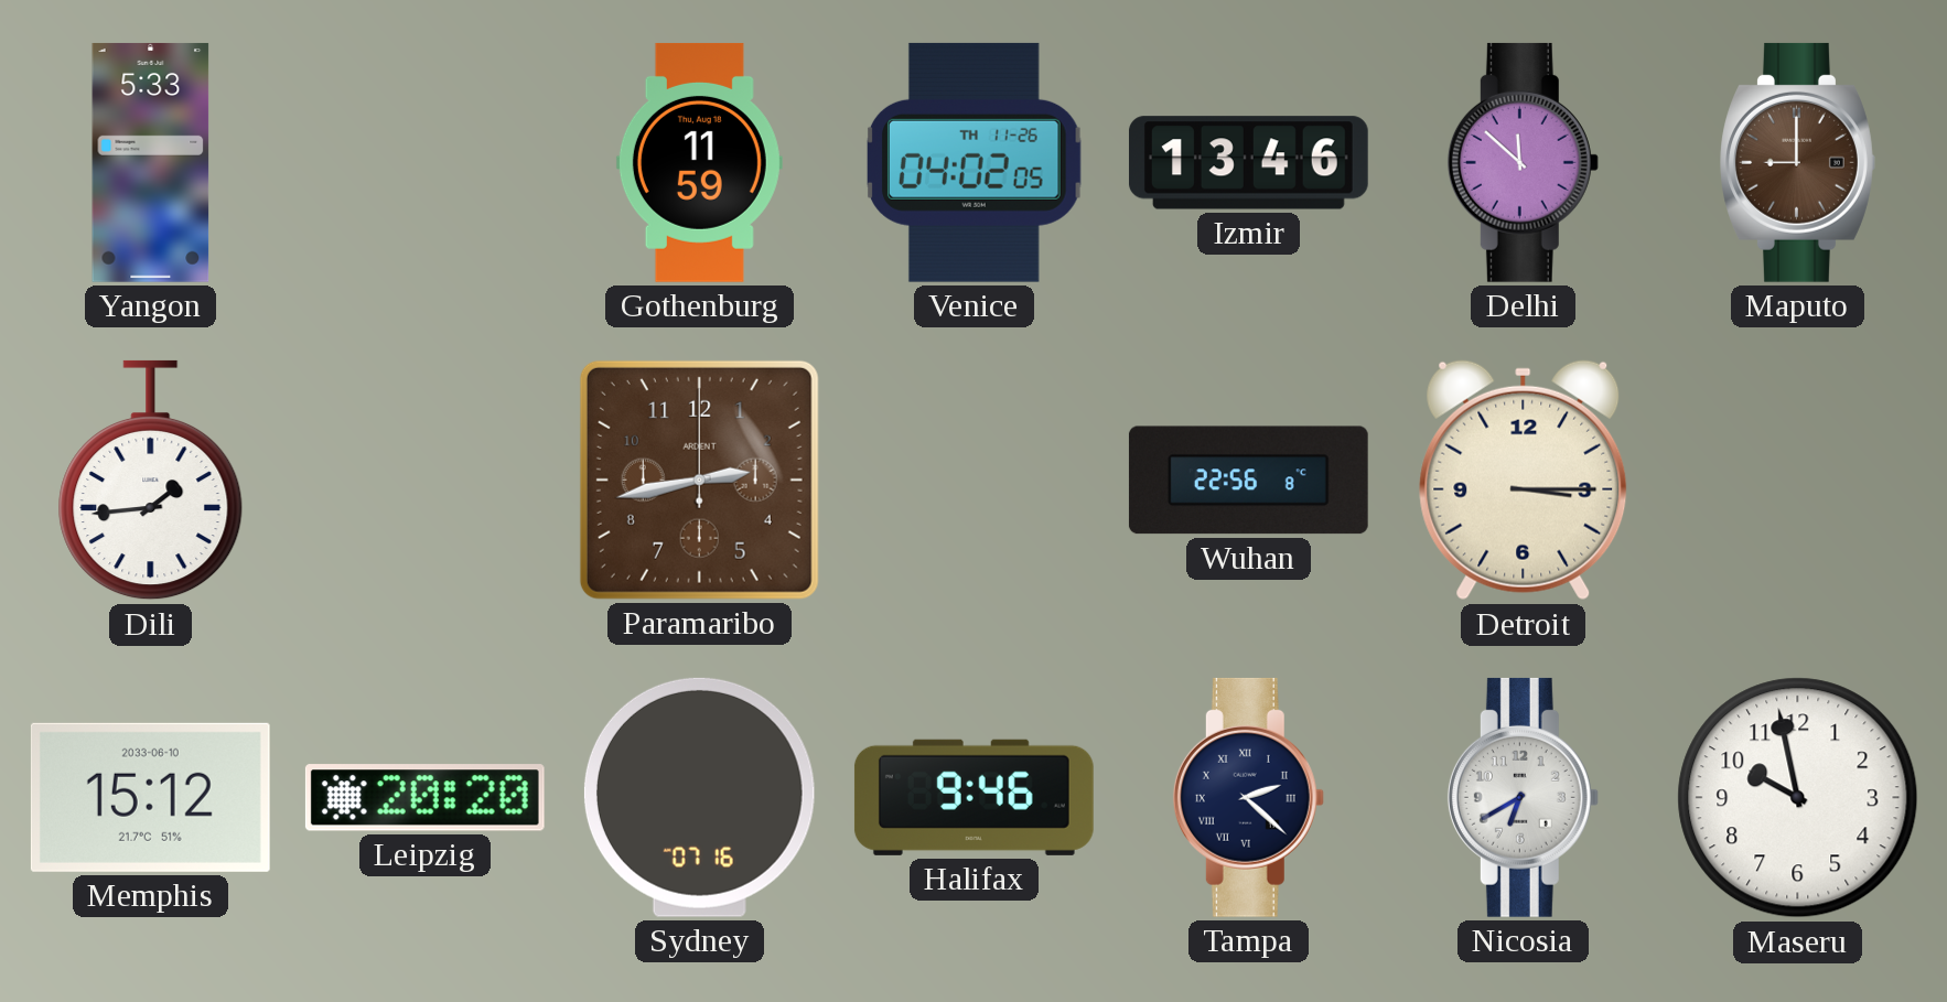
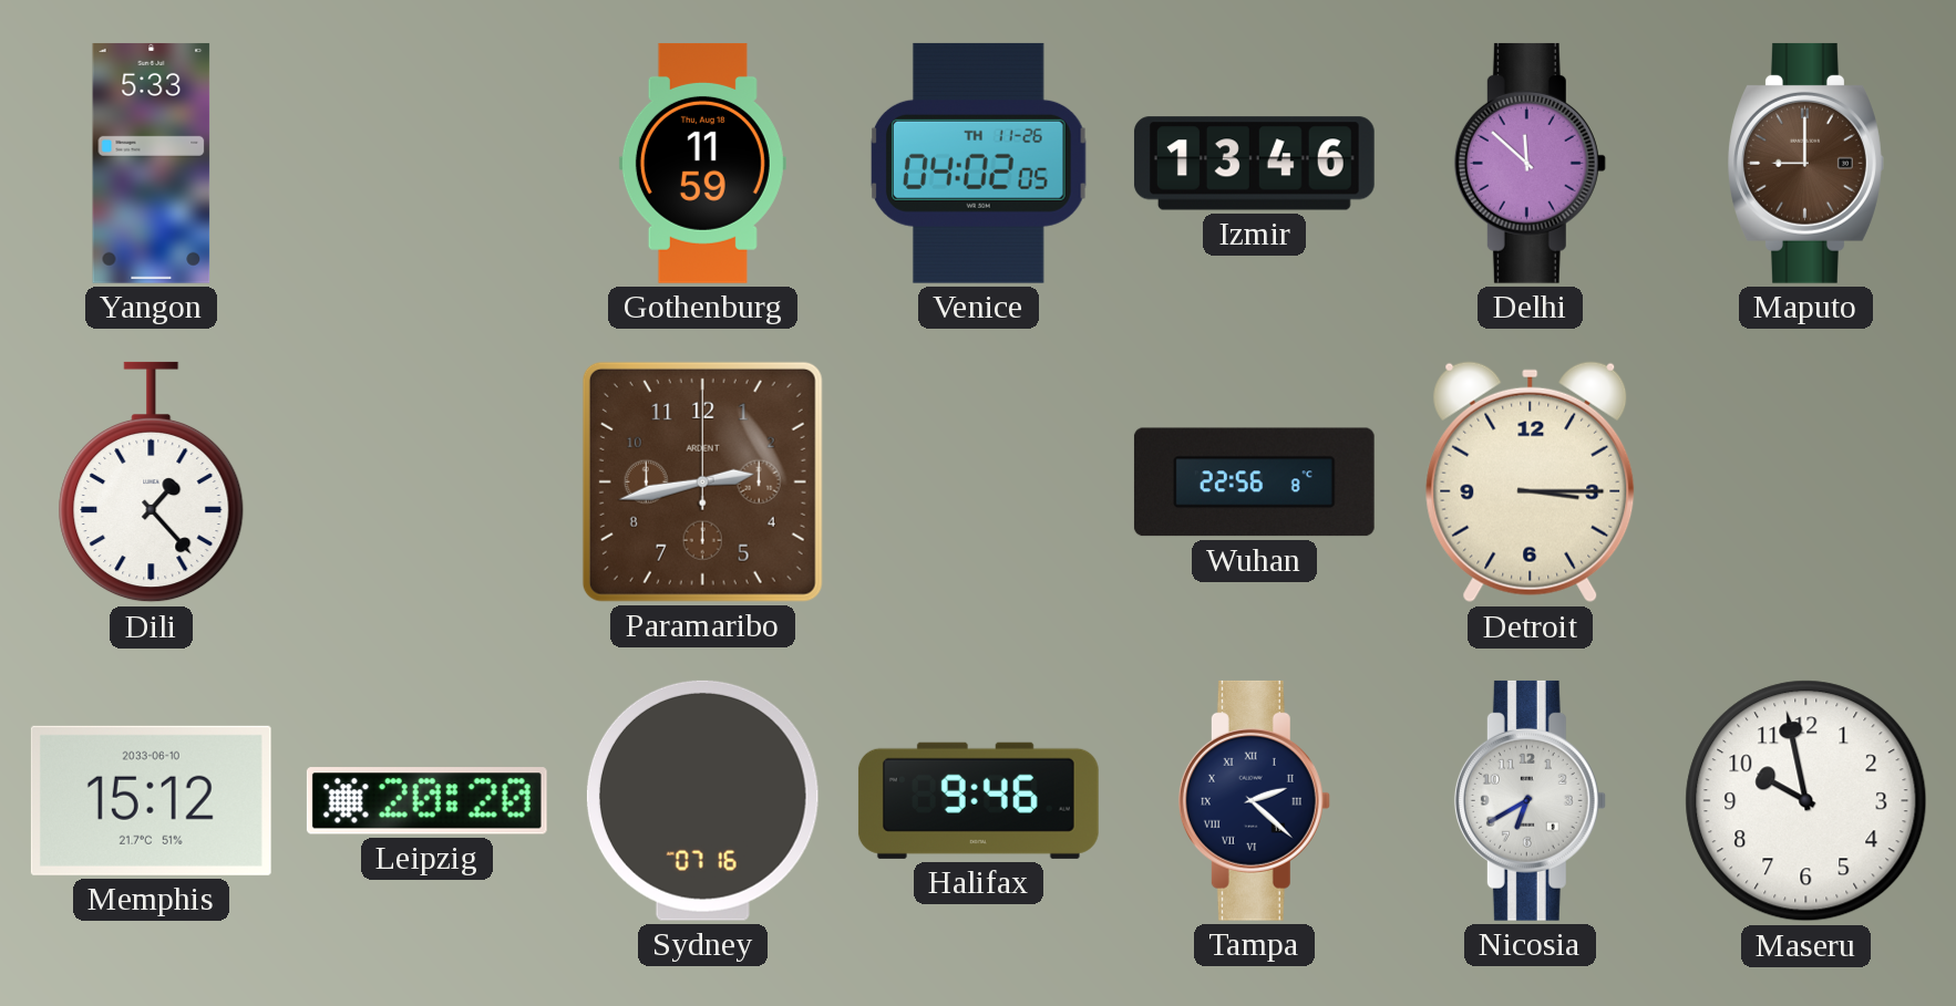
Dili: 1:44 -> 1:23 (152, 483)
